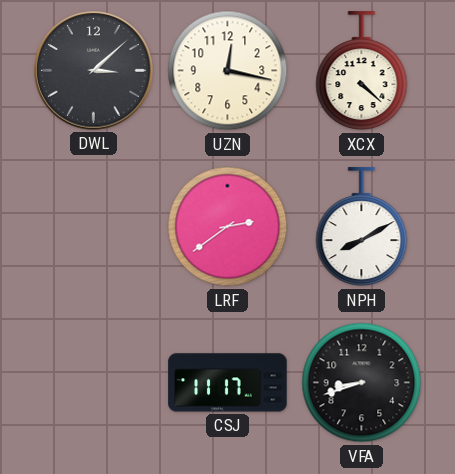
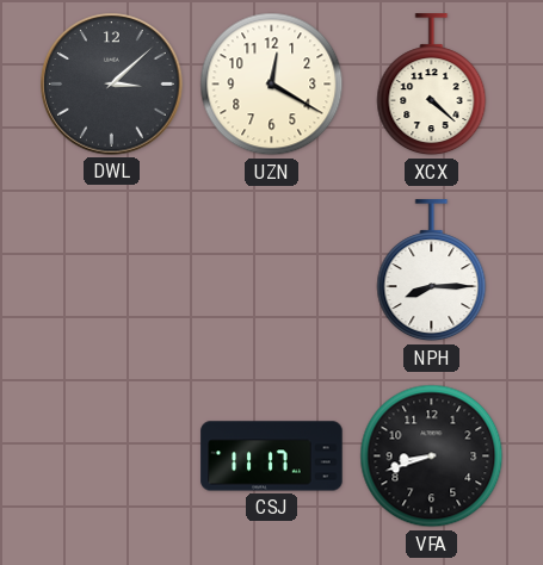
UZN: 12:17 -> 12:20 (272, 85)
LRF: 2:39 -> none (228, 227)
NPH: 8:10 -> 8:15 (432, 271)
